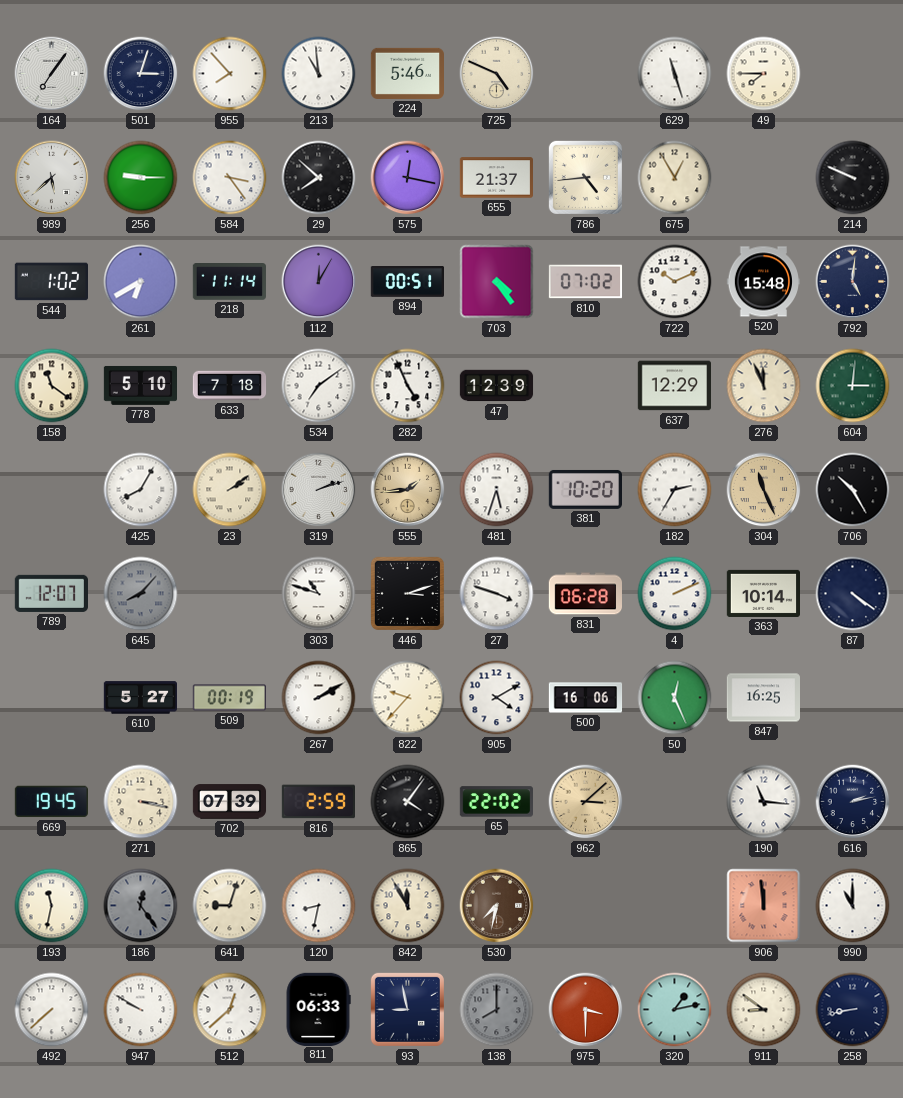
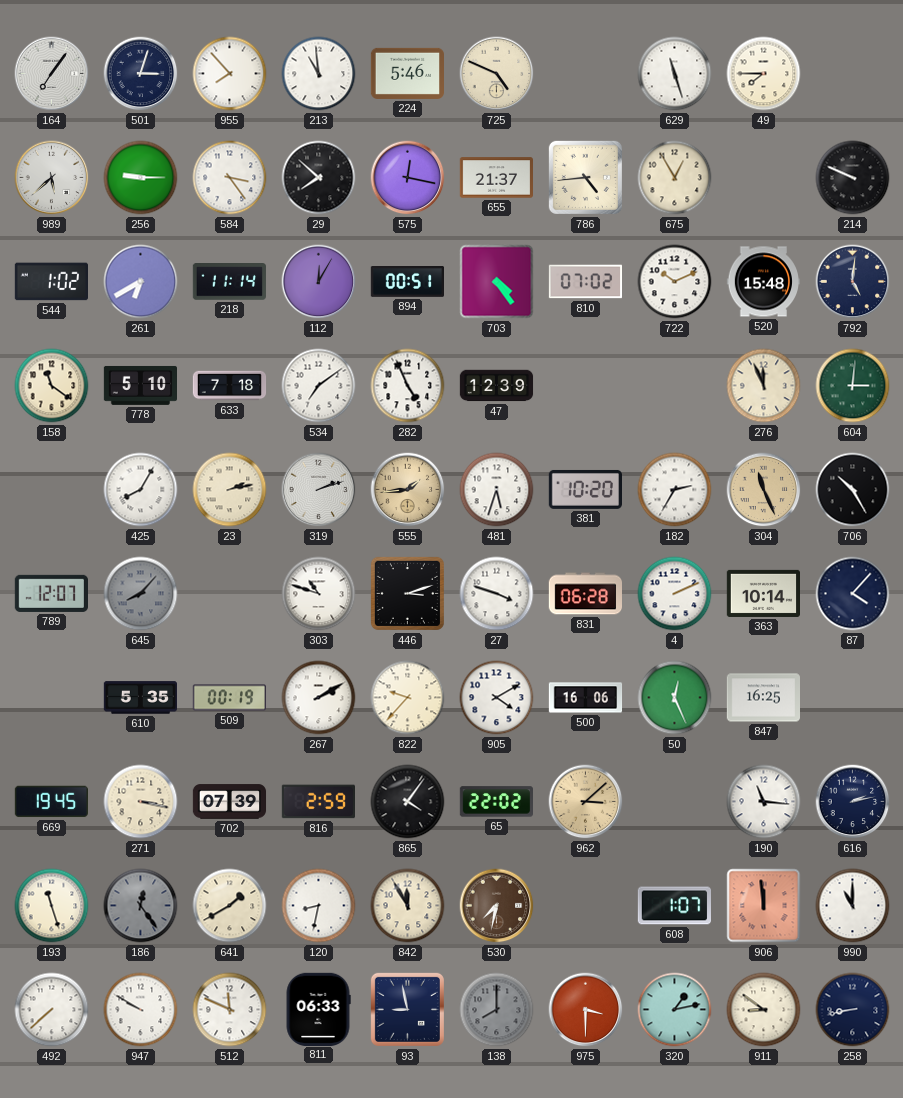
637: 12:29 -> none (674, 386)
23: 2:09 -> 2:13 (230, 490)
87: 4:21 -> 4:07 (853, 594)
610: 5:27 -> 5:35 (140, 698)
193: 11:32 -> 11:27 (52, 906)
641: 9:03 -> 1:40 (230, 906)
608: none -> 1:07 (674, 906)
512: 12:38 -> 11:49 (230, 1010)
